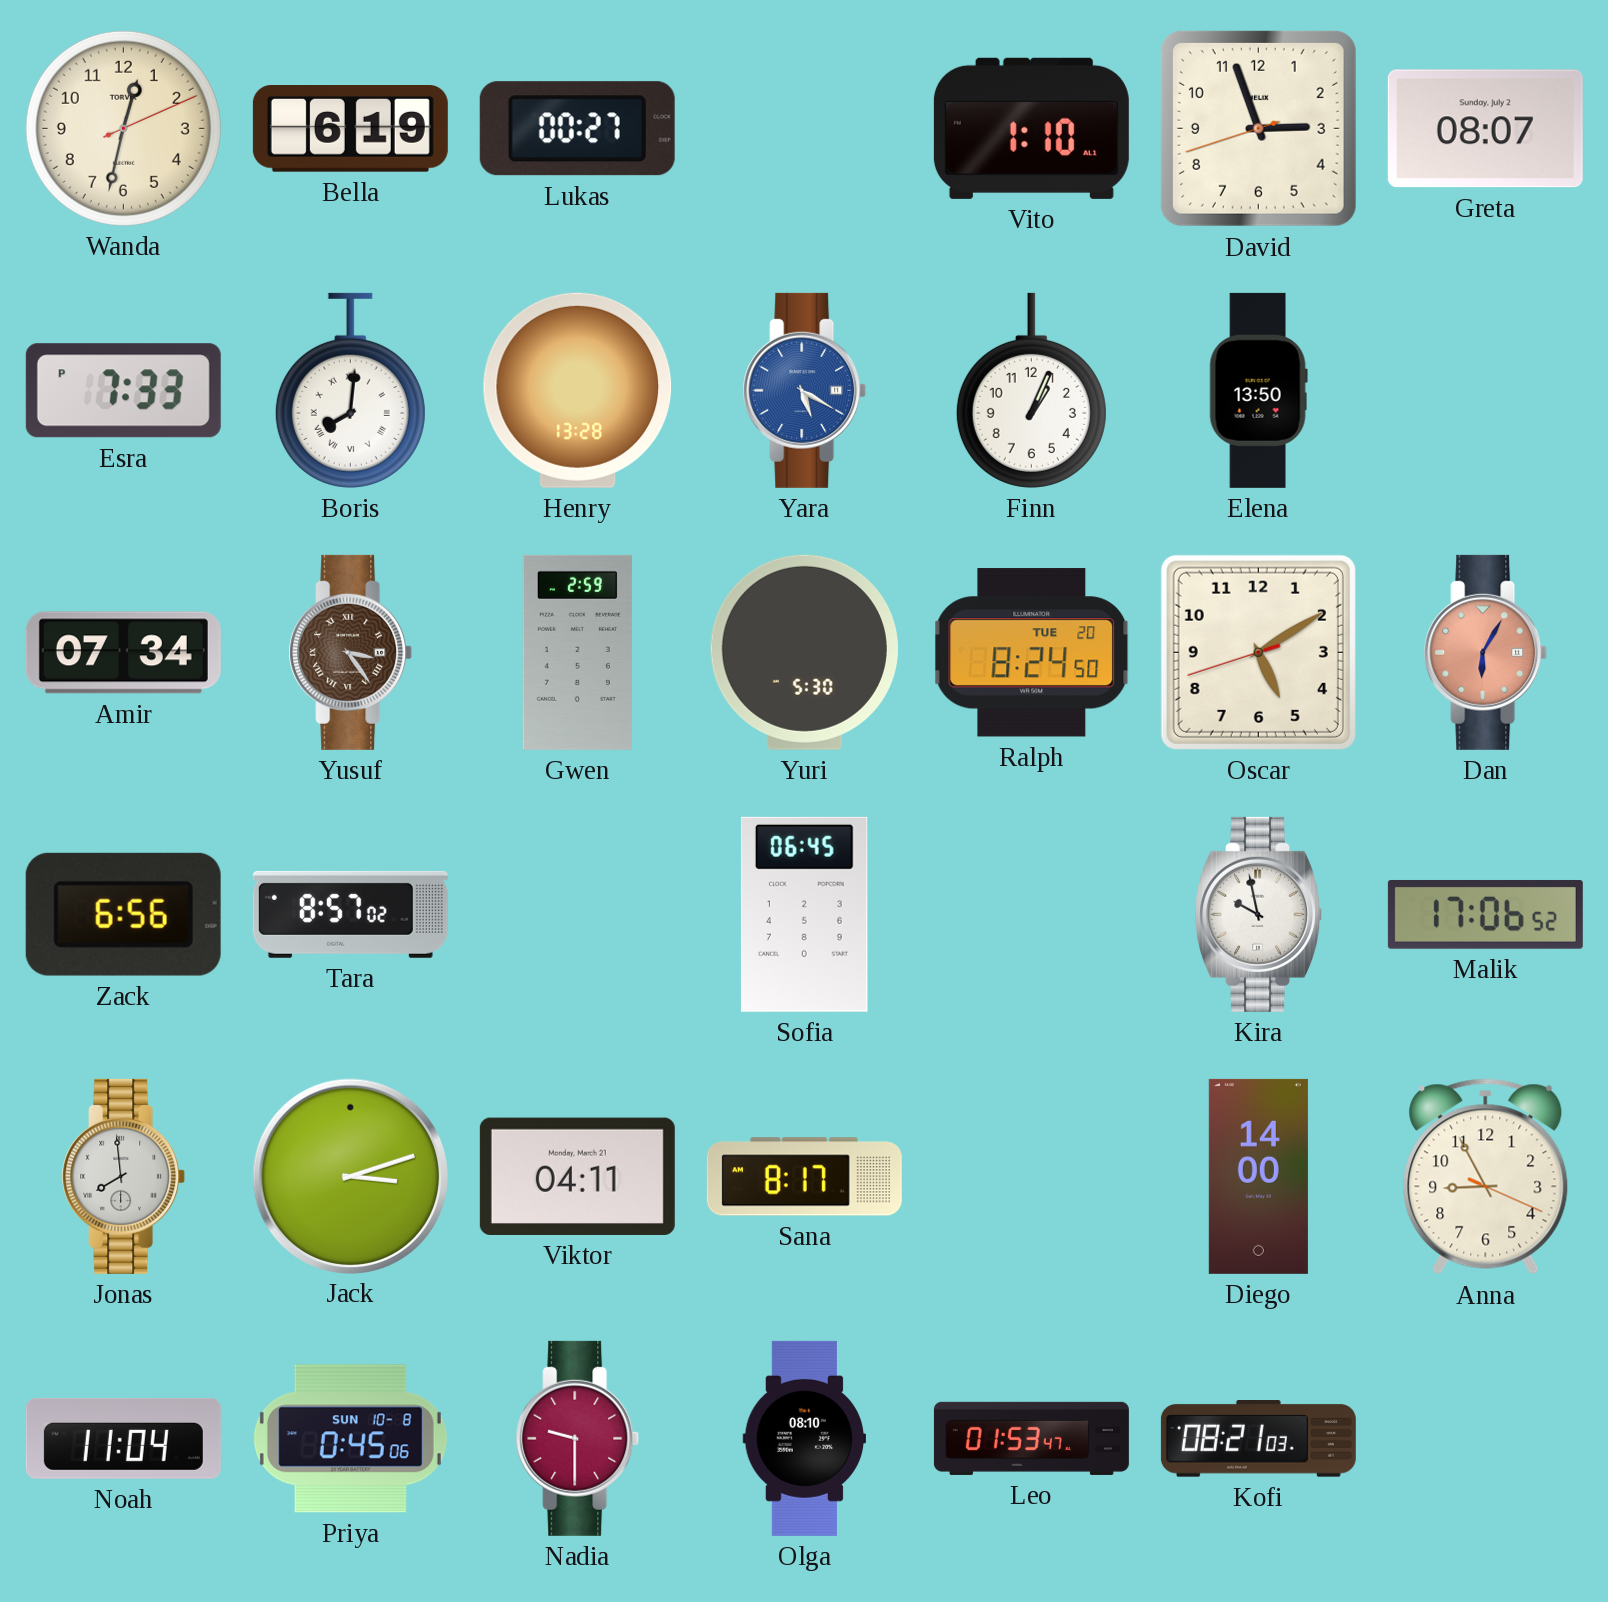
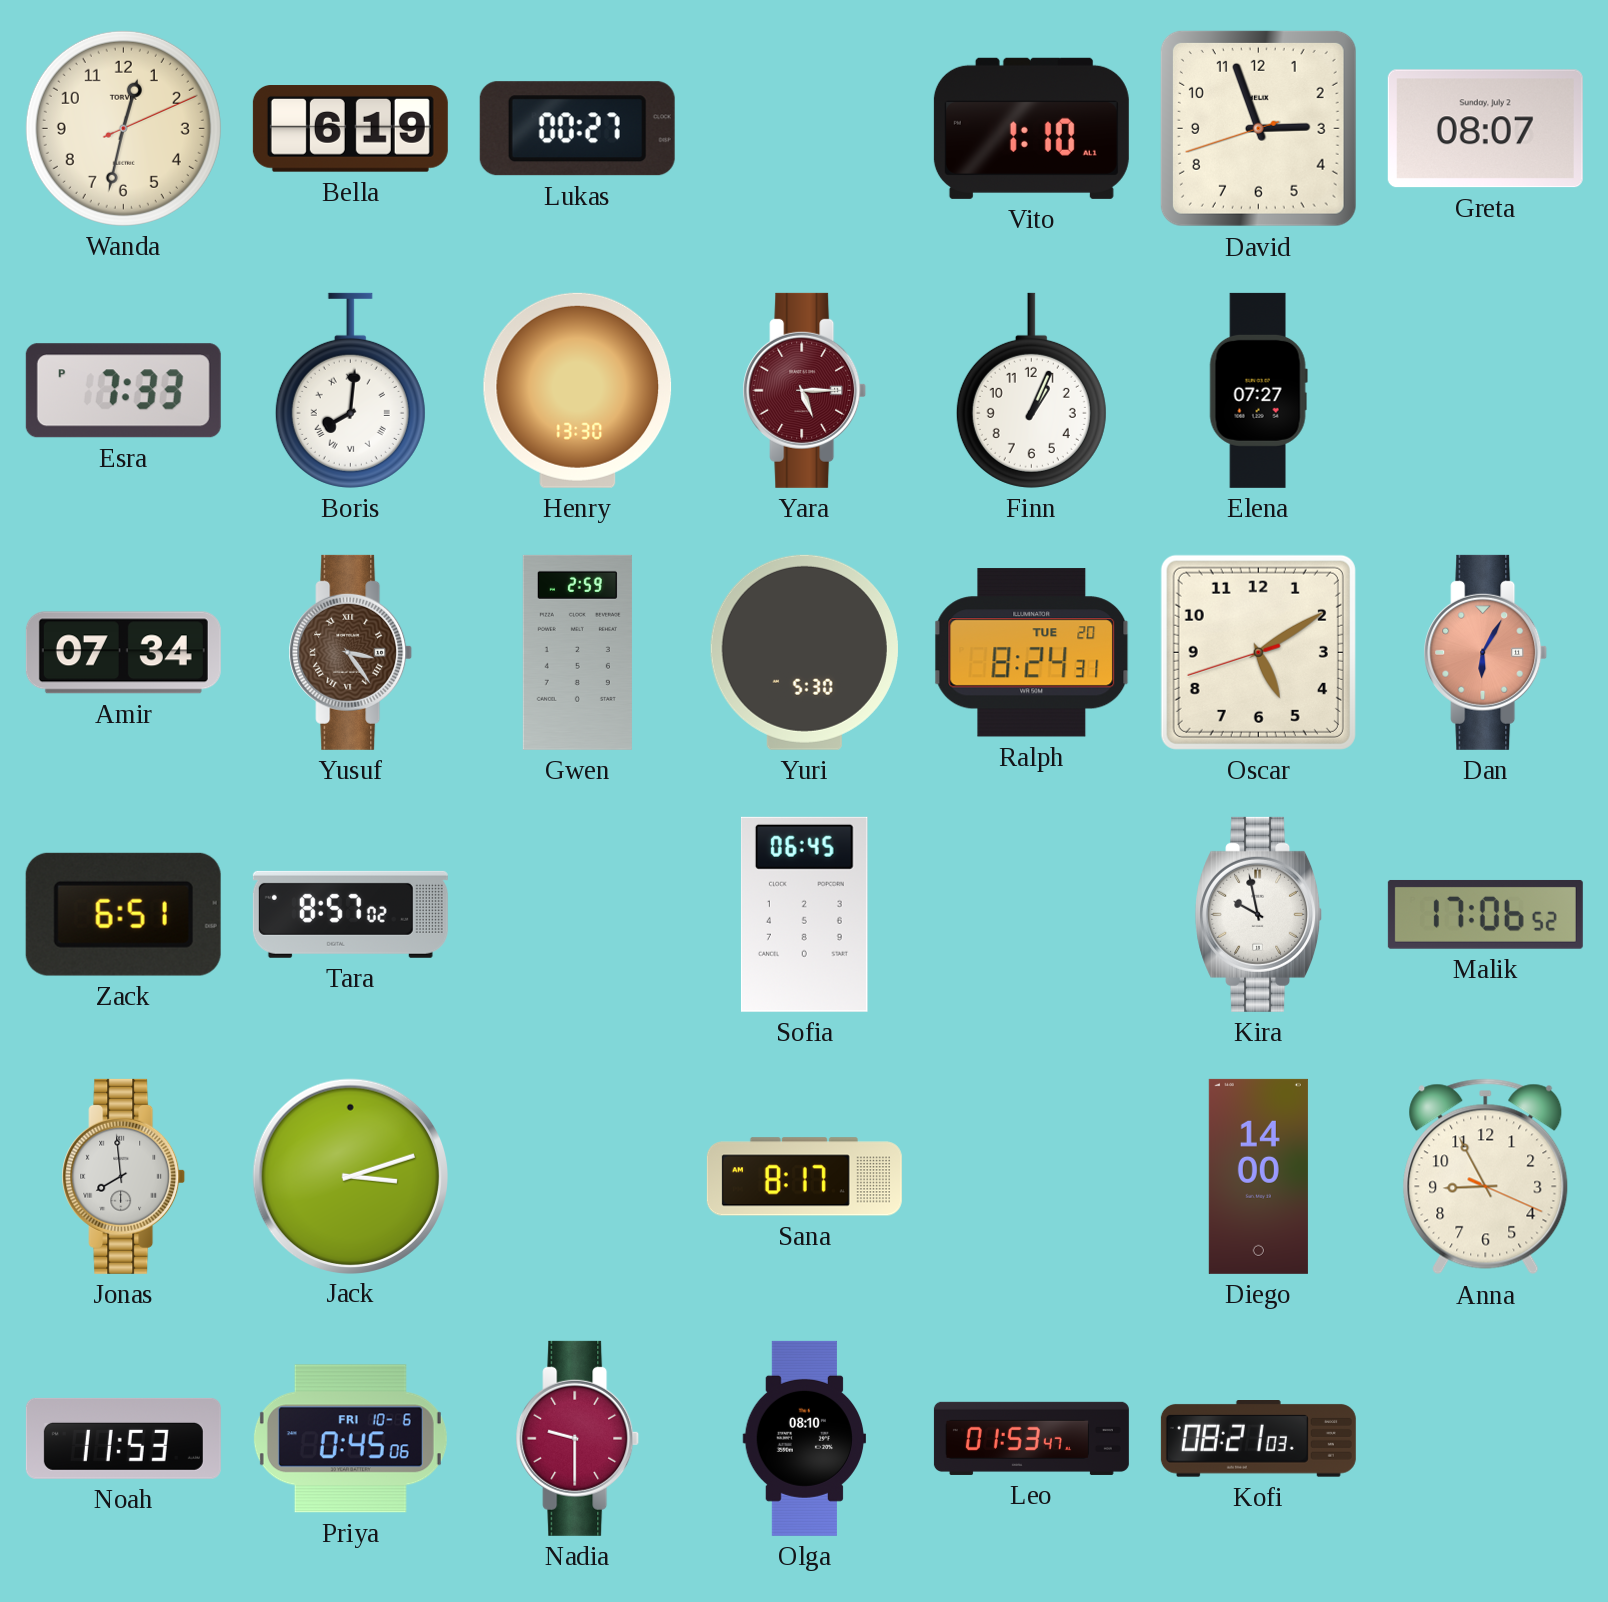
Henry: 13:28 -> 13:30 (578, 390)
Yara: 5:20 -> 5:15 (805, 390)
Yara dial: blue -> burgundy (805, 390)
Elena: 13:50 -> 07:27 (1258, 390)
Ralph: 8:24:50 -> 8:24:31 (1032, 653)
Zack: 6:56 -> 6:51 (123, 914)
Viktor: 04:11 -> none (577, 1176)
Noah: 11:04 -> 11:53 (123, 1438)
Priya date: SUN 10-8 -> FRI 10-6 (350, 1439)
